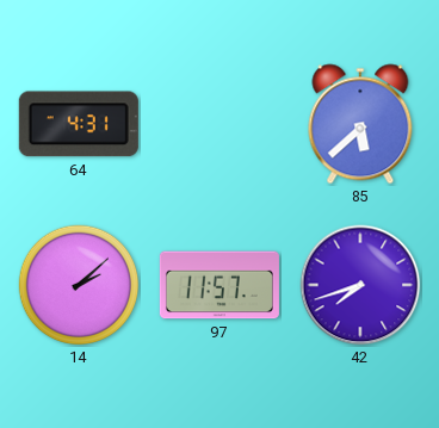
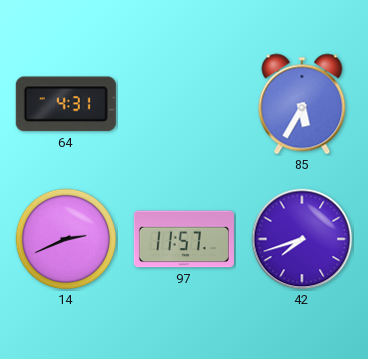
85: 5:38 -> 5:35 (302, 104)
14: 2:08 -> 2:41 (66, 239)
